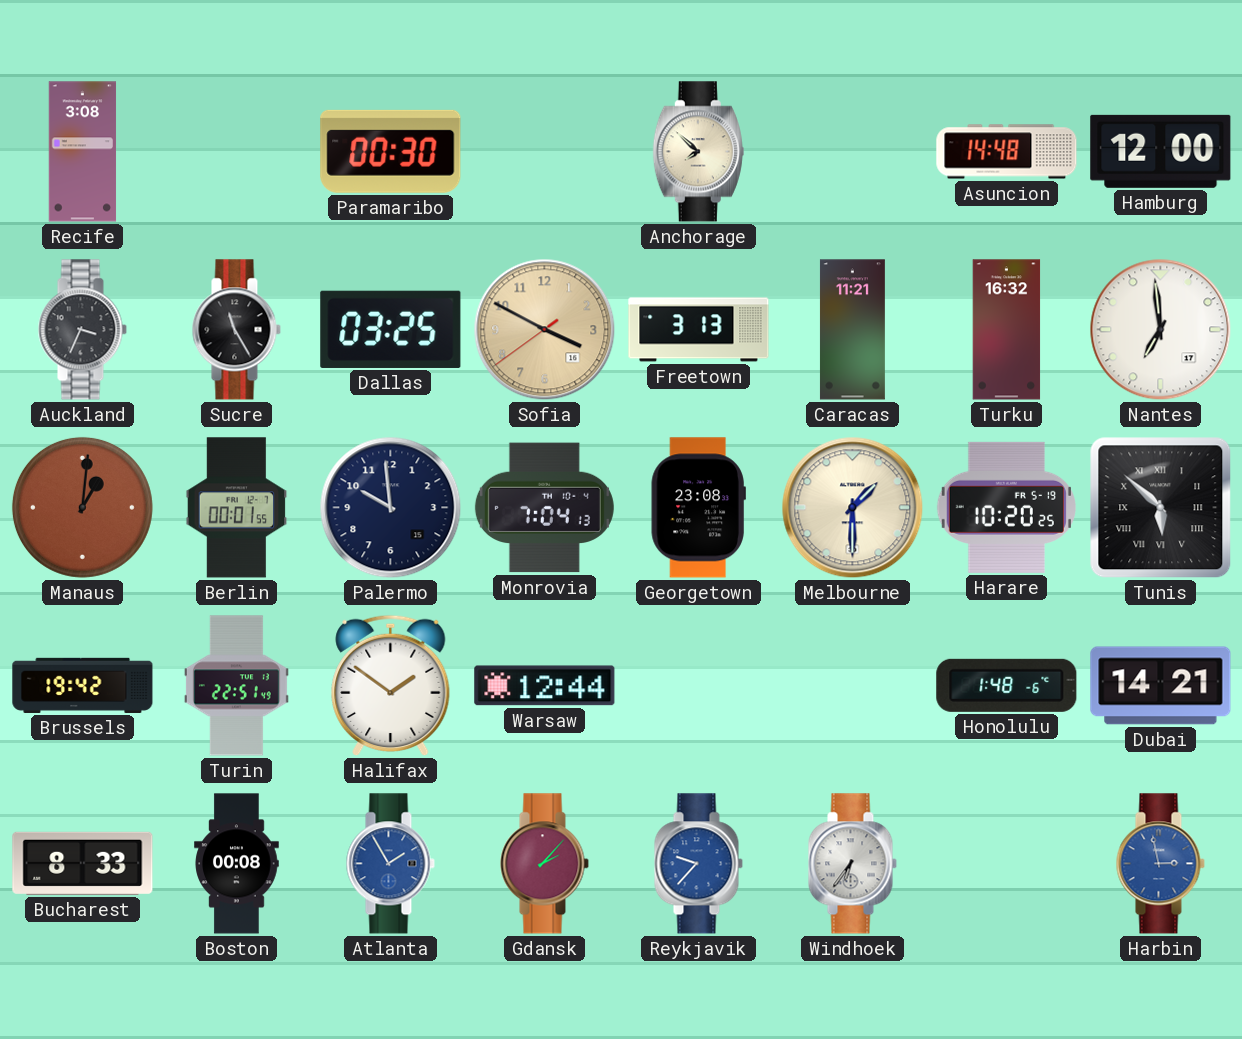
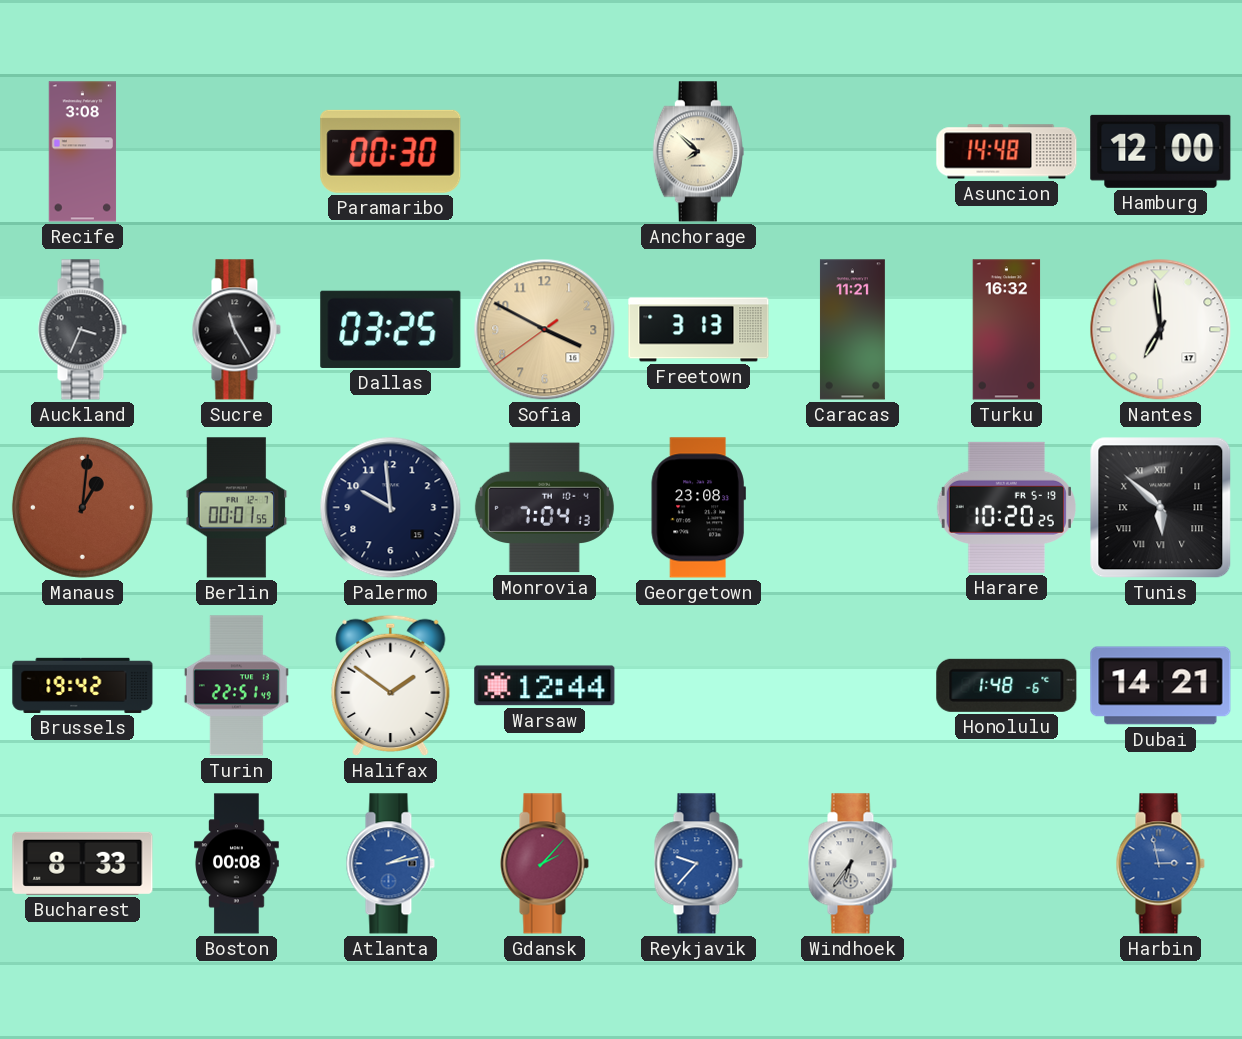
Melbourne: 1:30 -> none (853, 508)
Atlanta: 1:55 -> 2:13 (390, 864)
